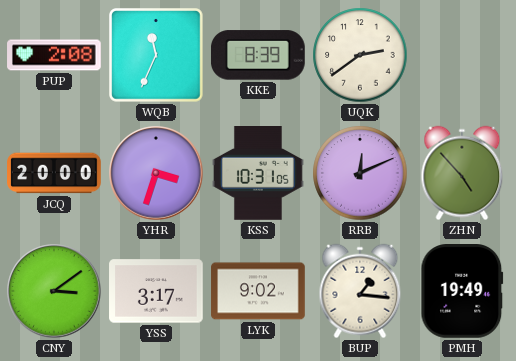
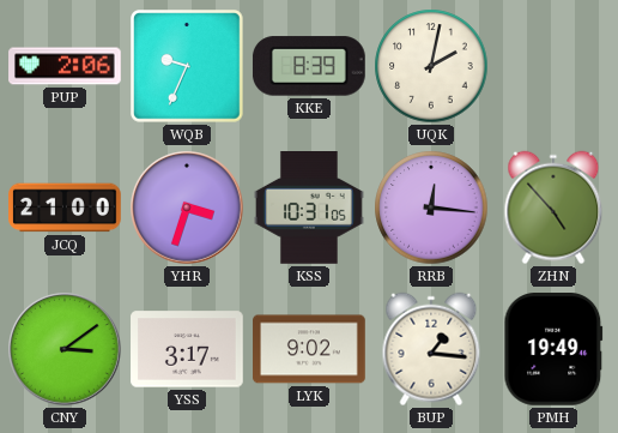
PUP: 2:08 -> 2:06 (65, 66)
WQB: 11:34 -> 9:34 (188, 67)
UQK: 2:39 -> 2:02 (431, 66)
JCQ: 20:00 -> 21:00 (65, 208)
RRB: 12:11 -> 12:16 (431, 208)
